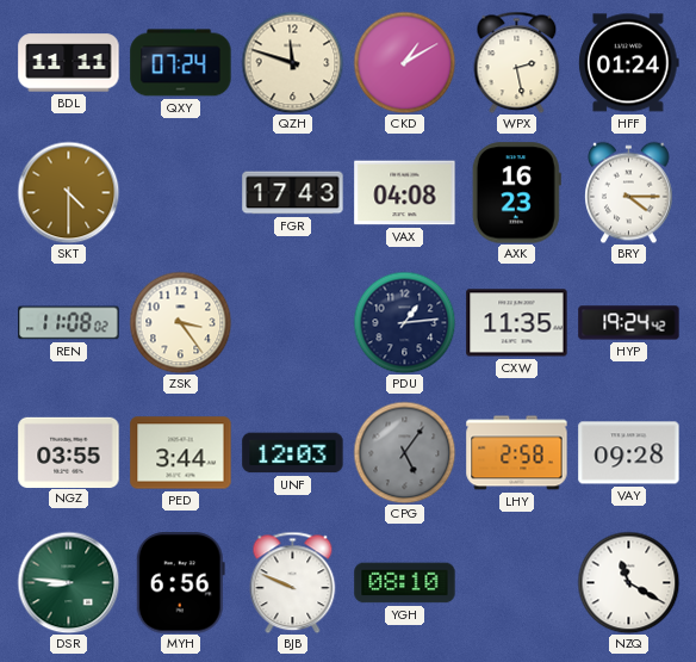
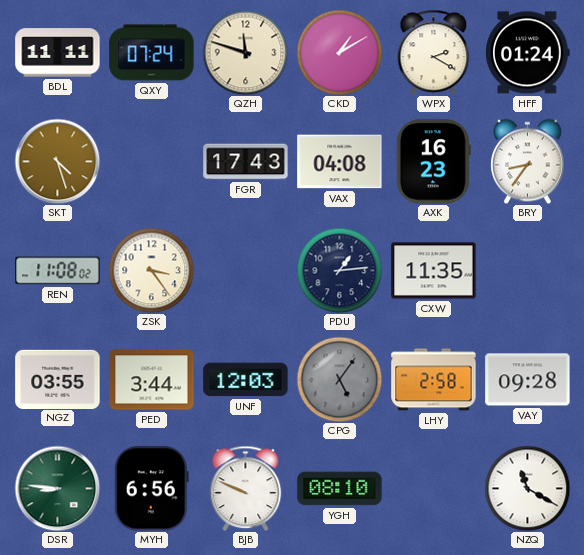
WPX: 2:28 -> 2:20 (434, 52)
SKT: 4:30 -> 4:27 (57, 161)
BRY: 4:15 -> 8:36 (528, 161)
HYP: 19:24 -> none (629, 323)
